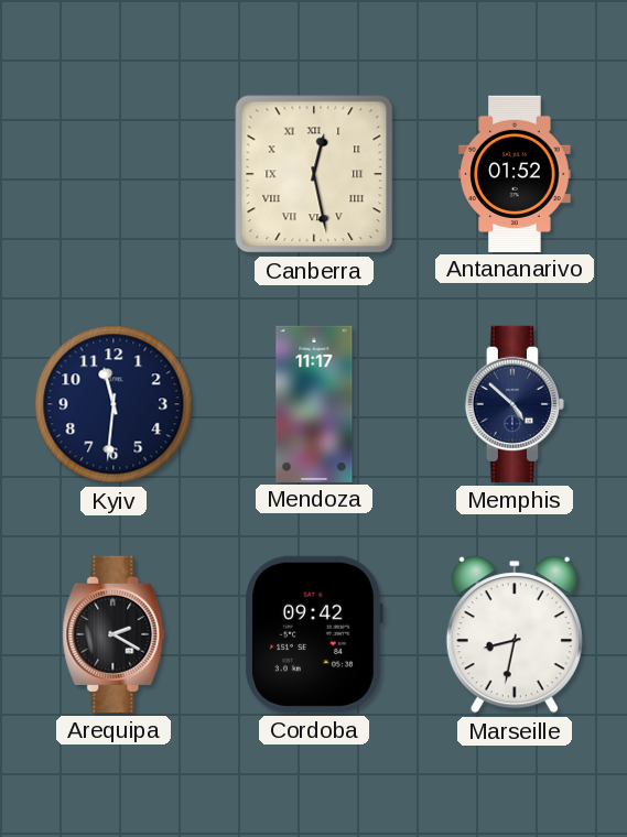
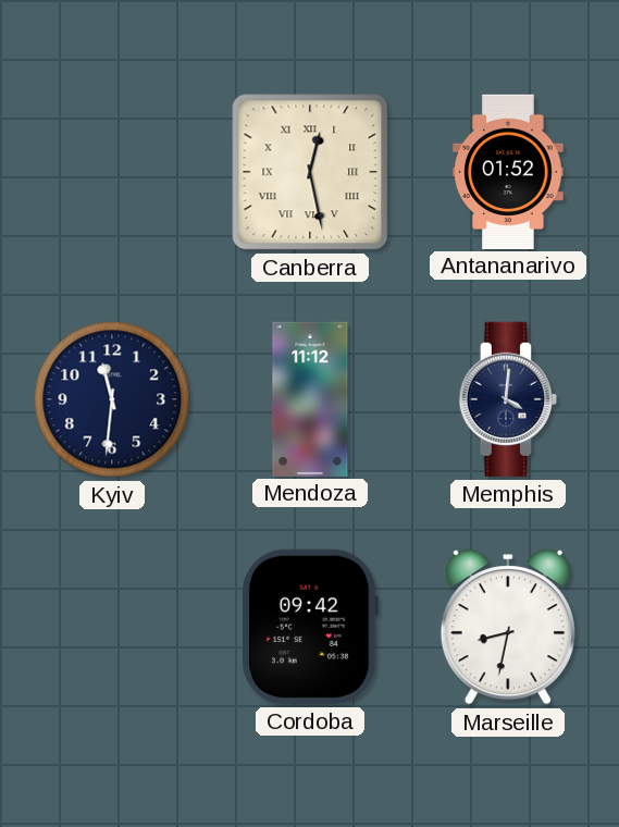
Mendoza: 11:17 -> 11:12 (310, 398)
Memphis: 4:52 -> 4:01 (508, 399)
Arequipa: 2:20 -> none (113, 634)
